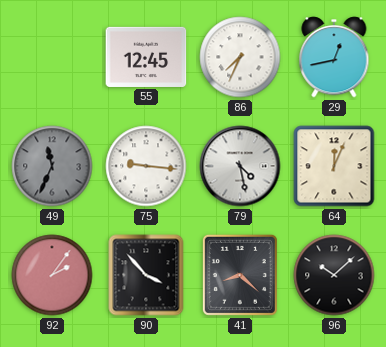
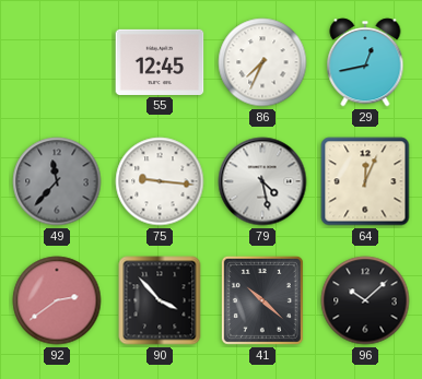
49: 11:34 -> 11:37 (57, 181)
92: 2:06 -> 2:39 (57, 300)
41: 8:22 -> 10:22 (262, 300)
